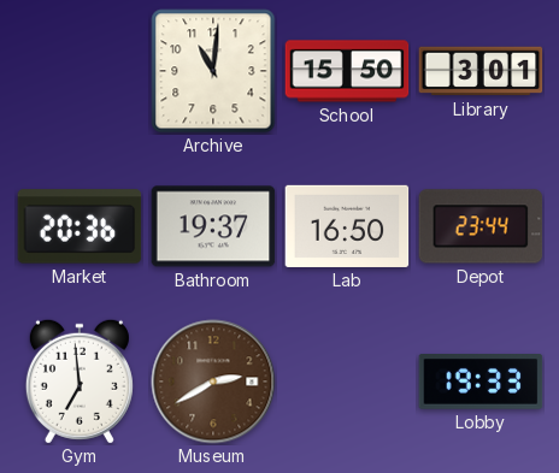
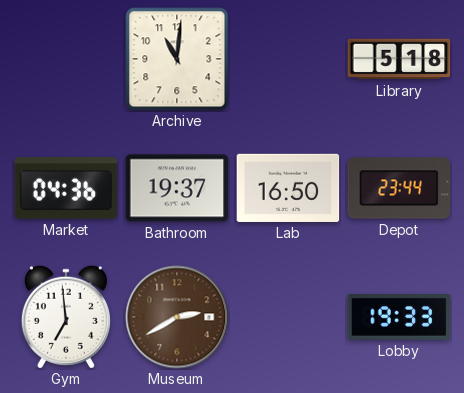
School: 15:50 -> none (347, 71)
Library: 3:01 -> 5:18 (399, 59)
Market: 20:36 -> 04:36 (66, 188)
